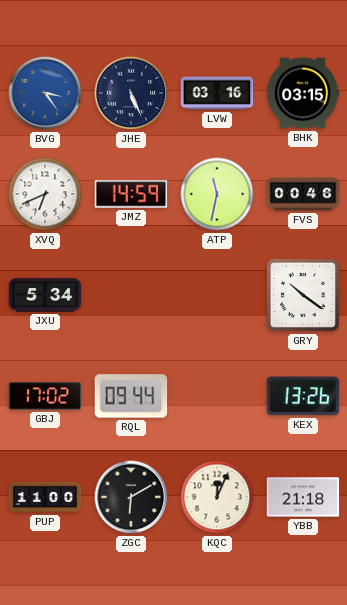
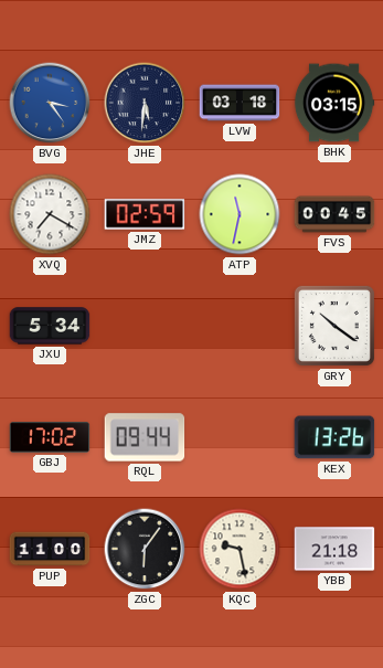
JHE: 5:26 -> 5:31 (145, 103)
LVW: 03:16 -> 03:18 (240, 103)
XVQ: 6:41 -> 7:20 (50, 214)
JMZ: 14:59 -> 02:59 (145, 214)
FVS: 00:46 -> 00:45 (334, 214)
ZGC: 6:10 -> 6:06 (145, 549)
KQC: 12:04 -> 9:28 (240, 549)
